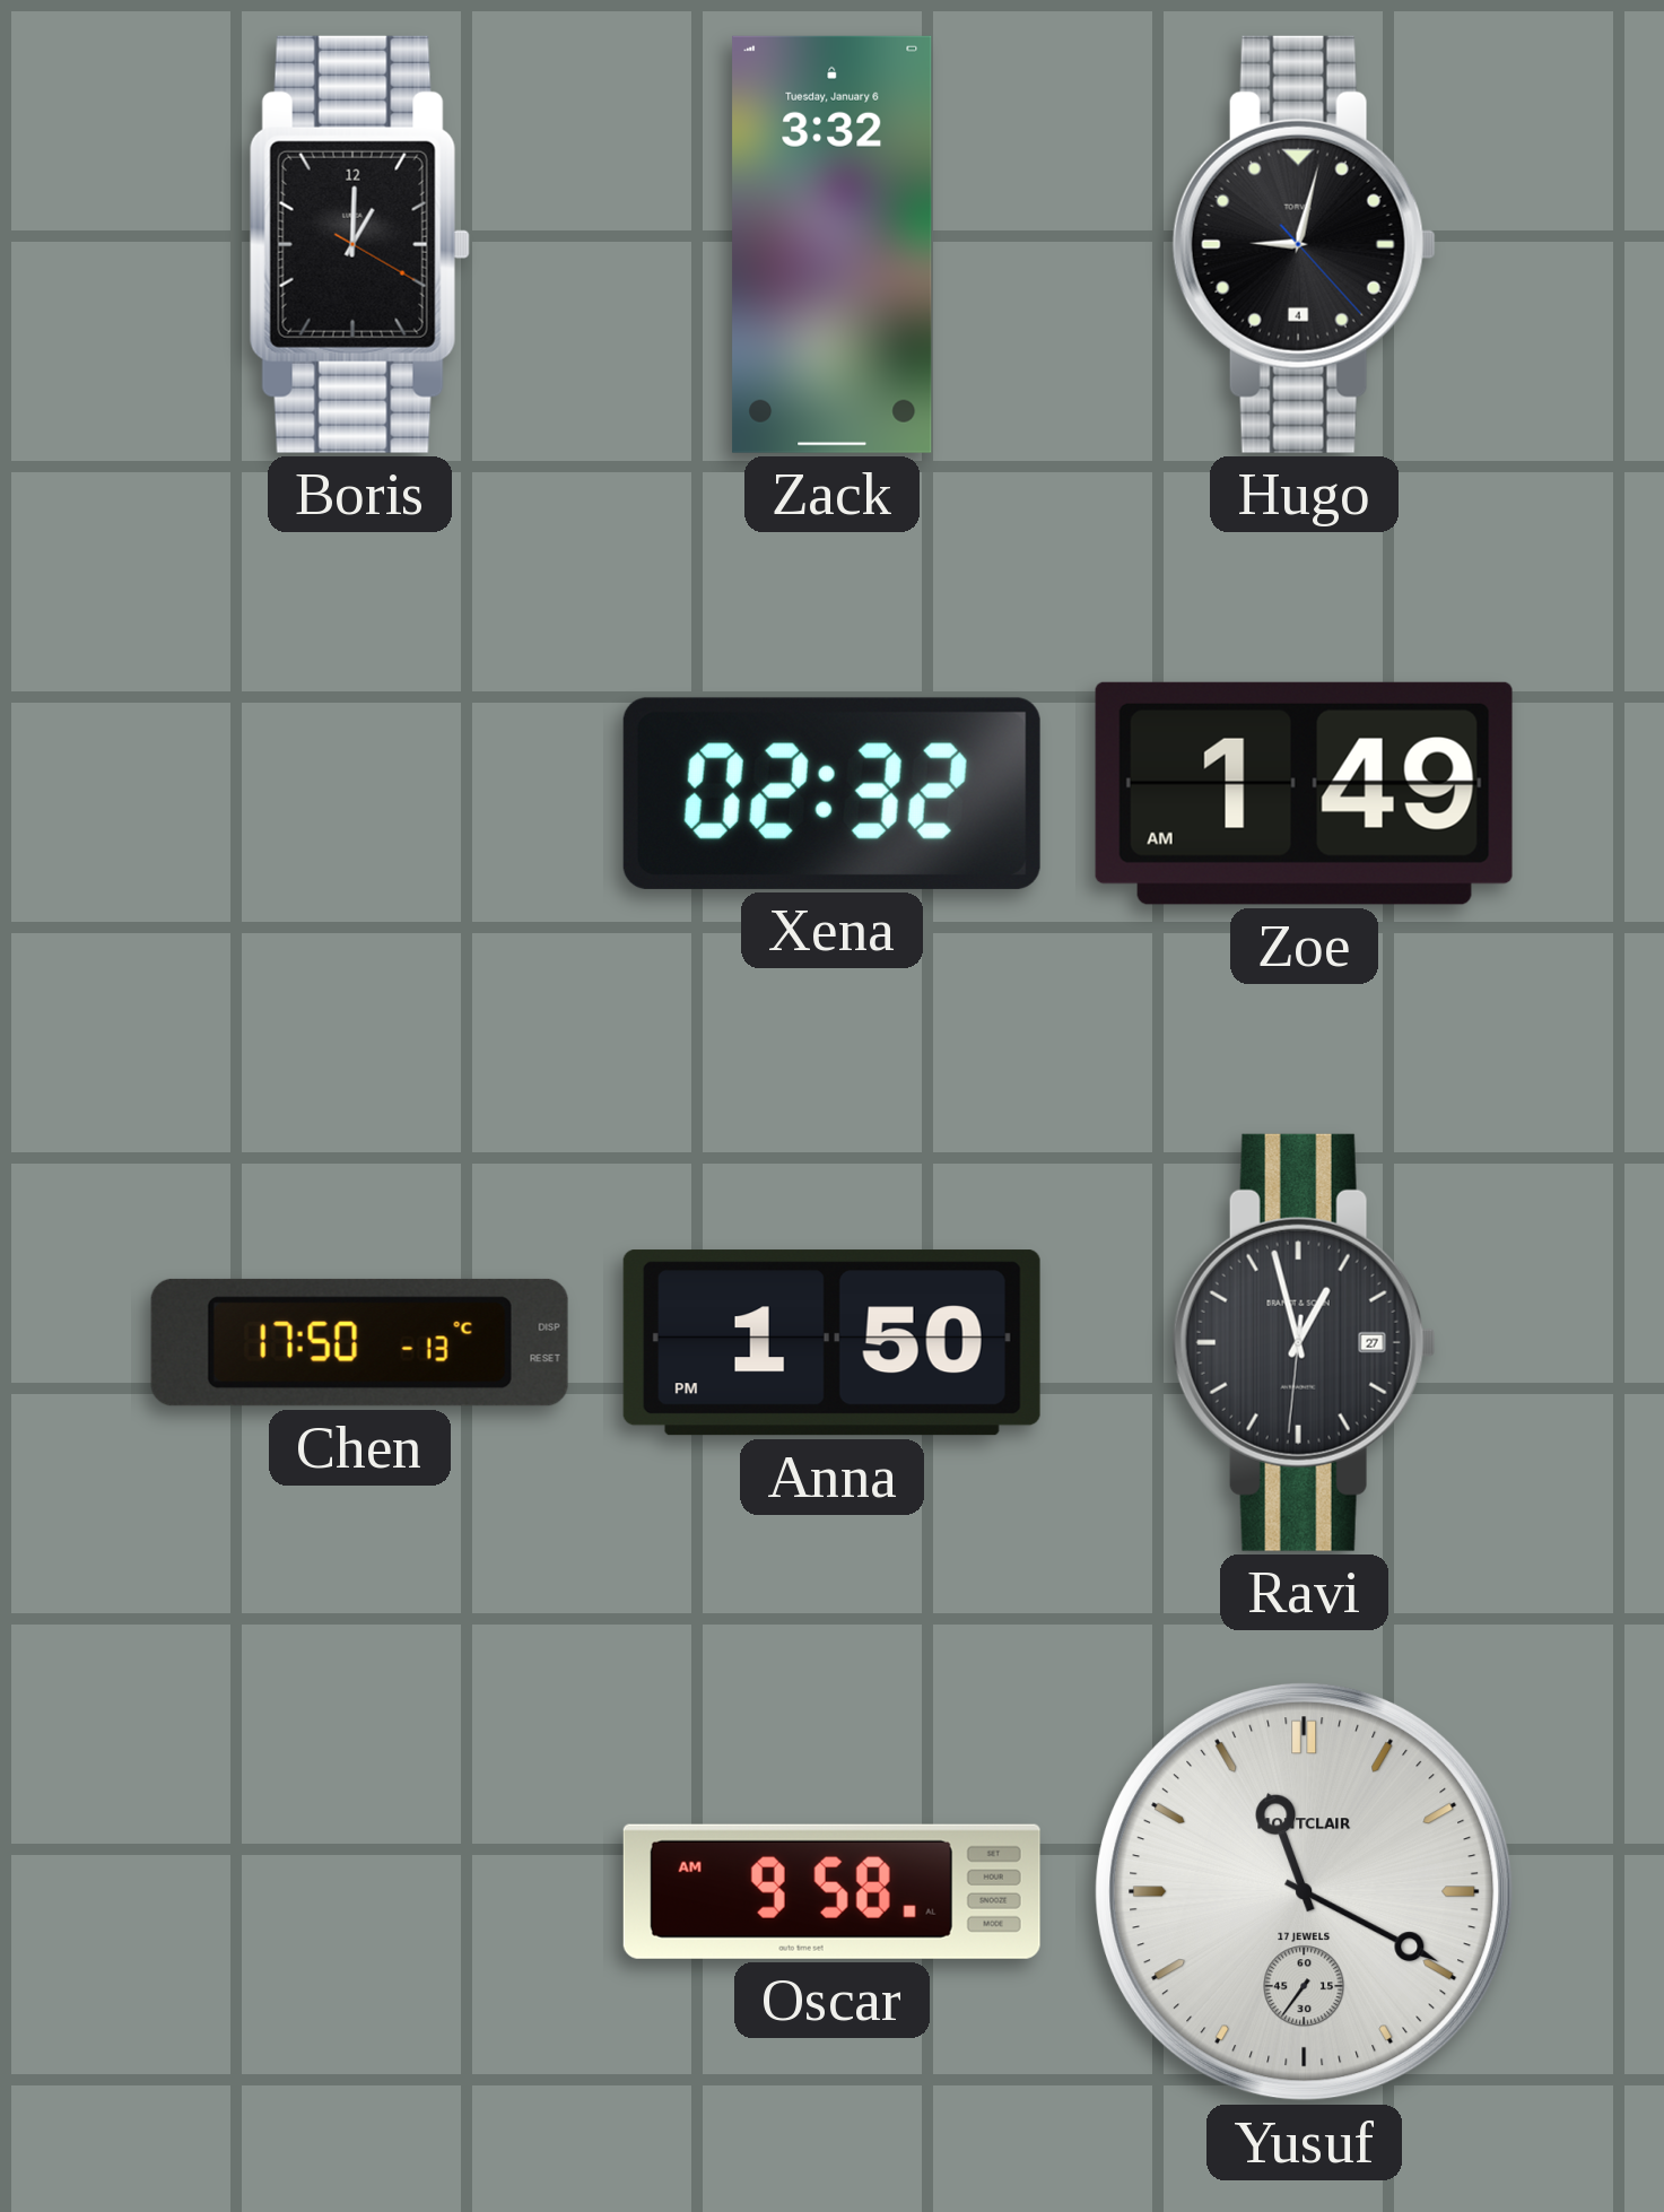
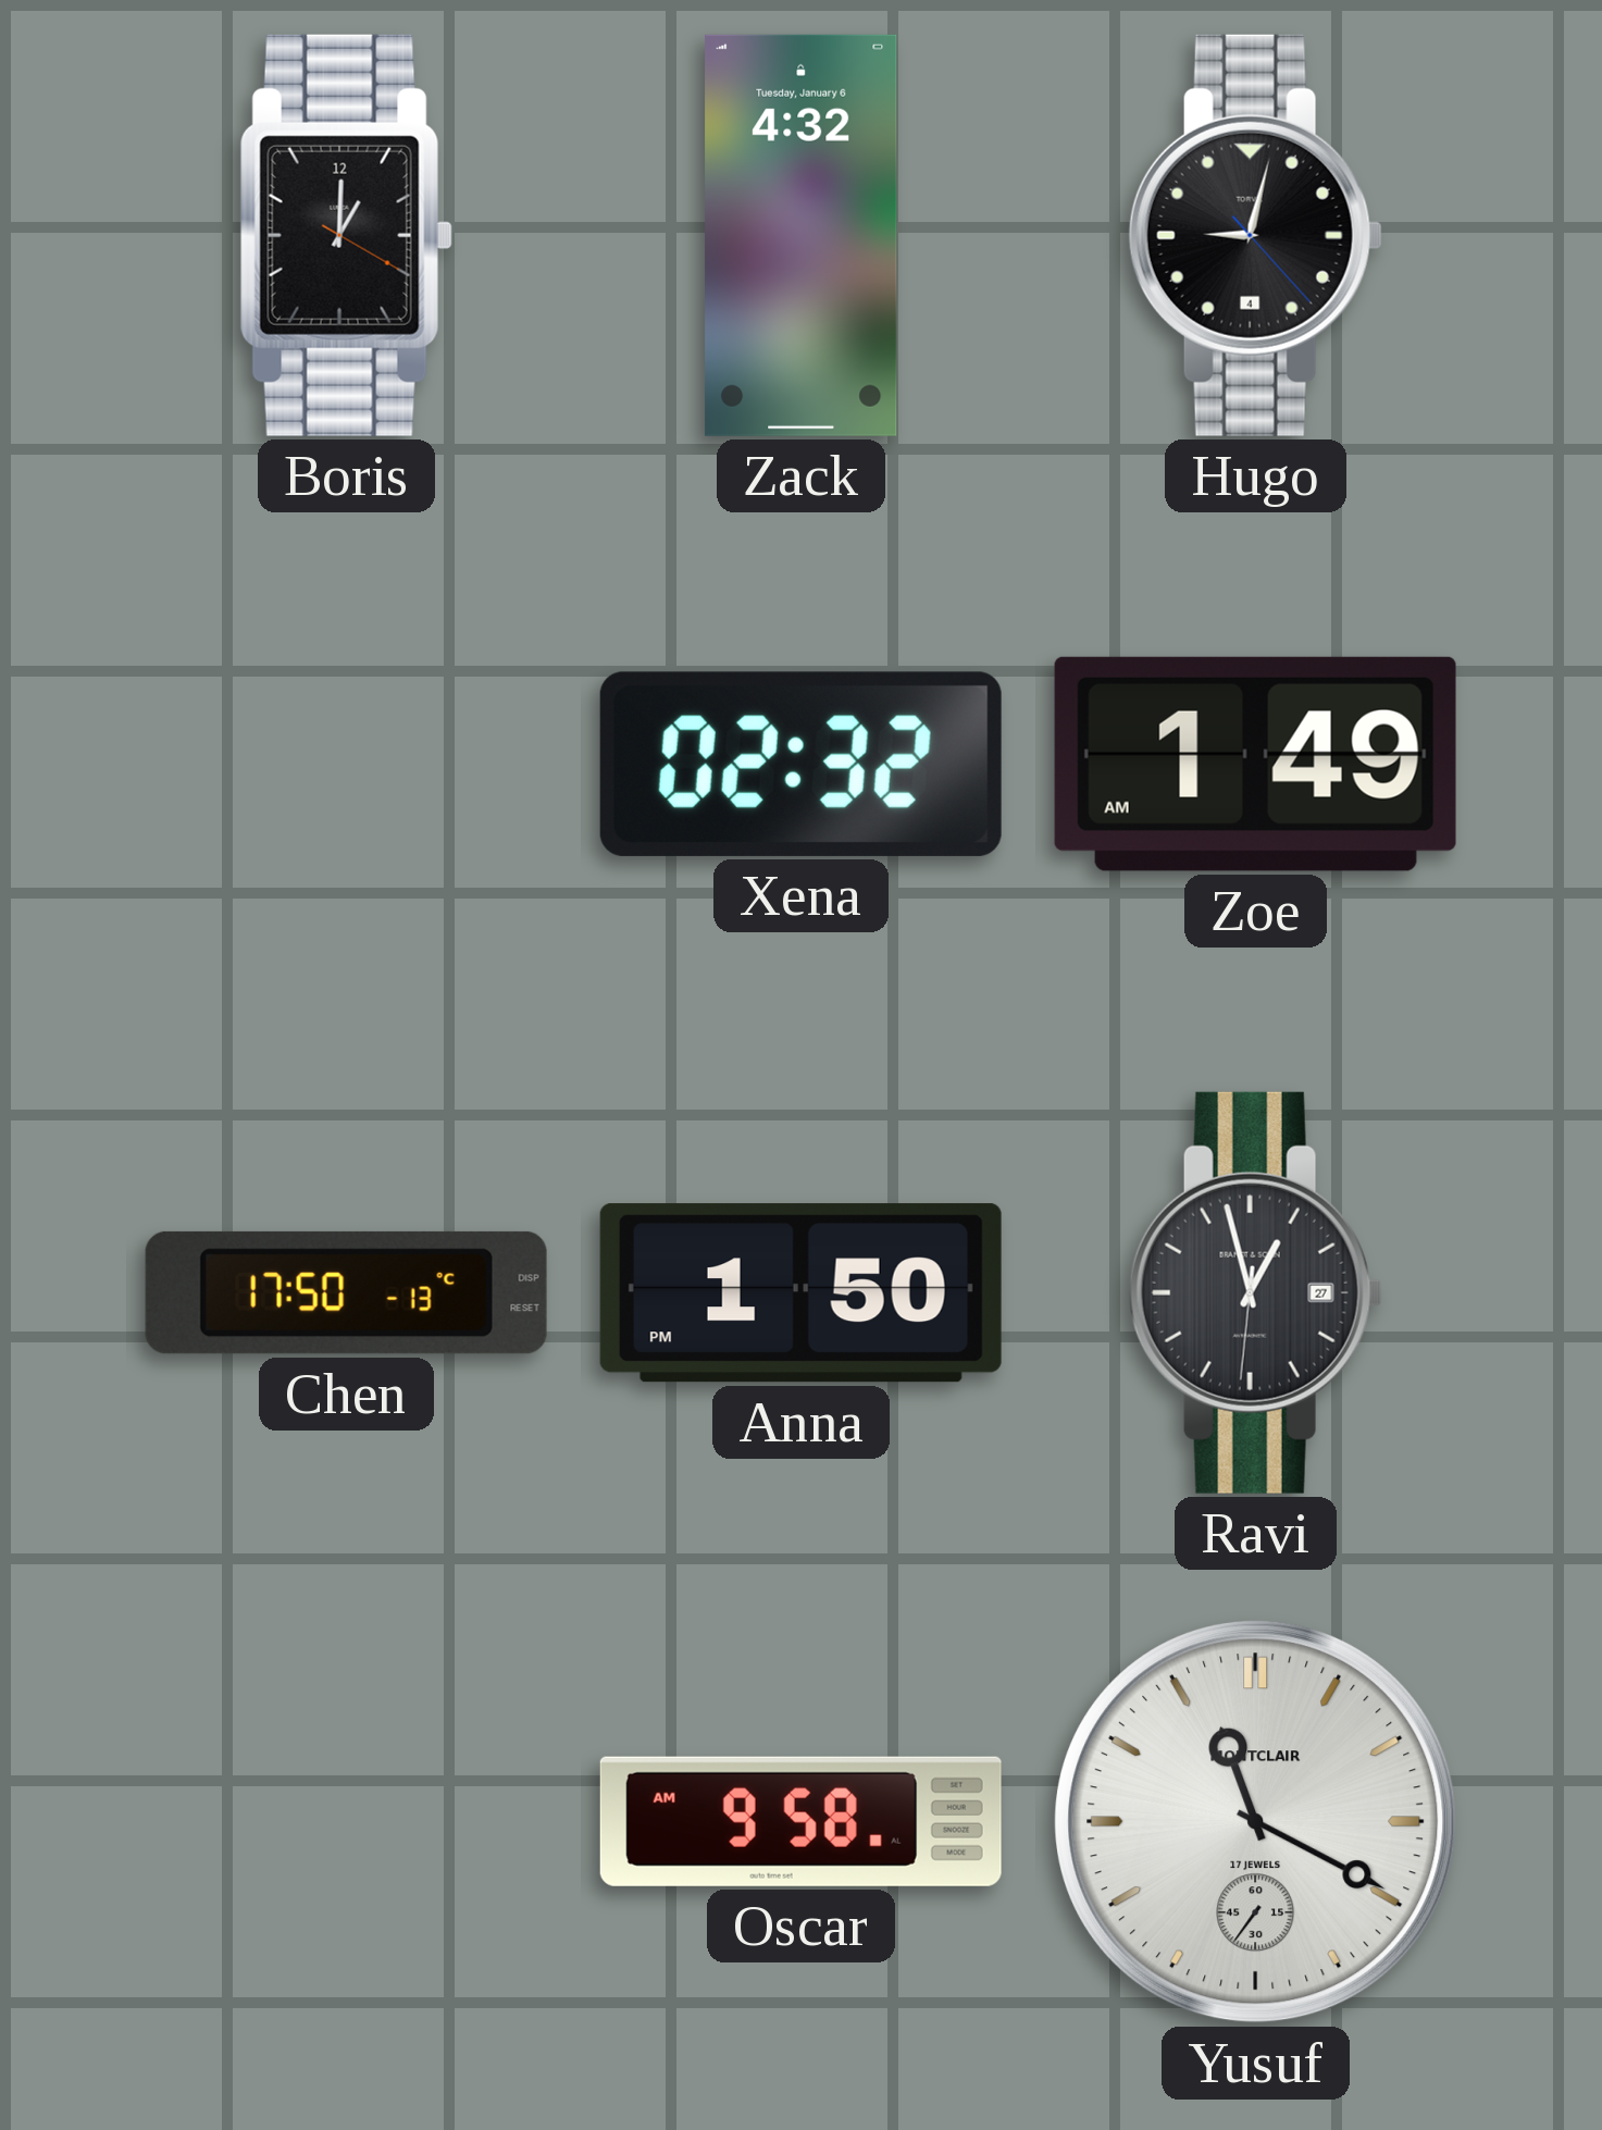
Zack: 3:32 -> 4:32 (802, 235)
